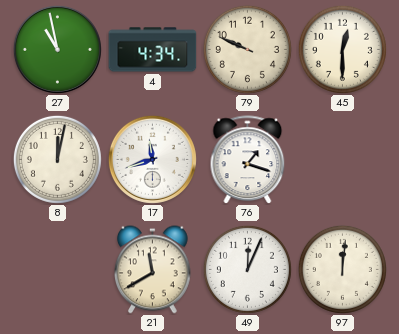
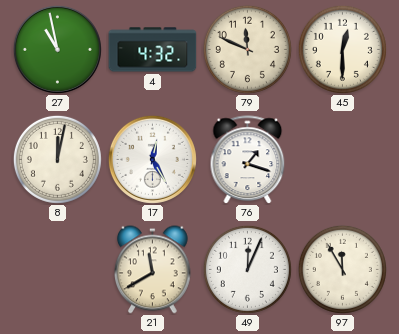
4: 4:34 -> 4:32 (153, 50)
79: 9:49 -> 11:49 (247, 49)
17: 11:42 -> 12:25 (152, 159)
97: 12:01 -> 11:55 (342, 269)
